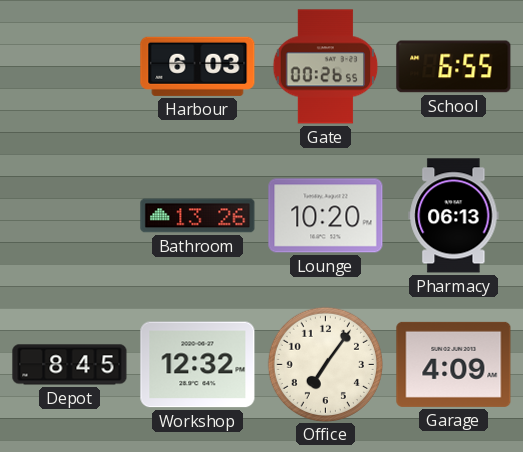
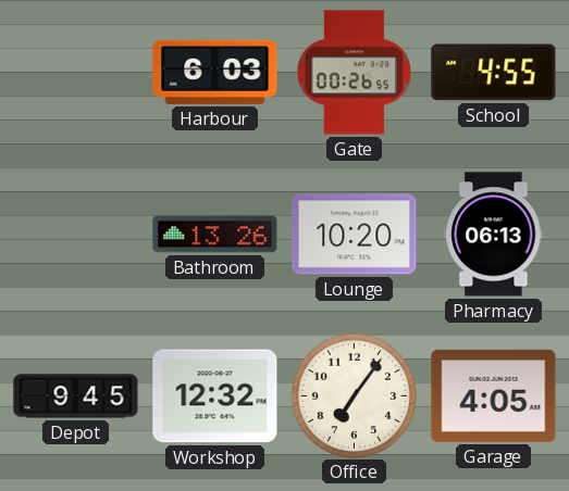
School: 6:55 -> 4:55 (494, 73)
Depot: 8:45 -> 9:45 (76, 396)
Garage: 4:09 -> 4:05 (494, 395)
